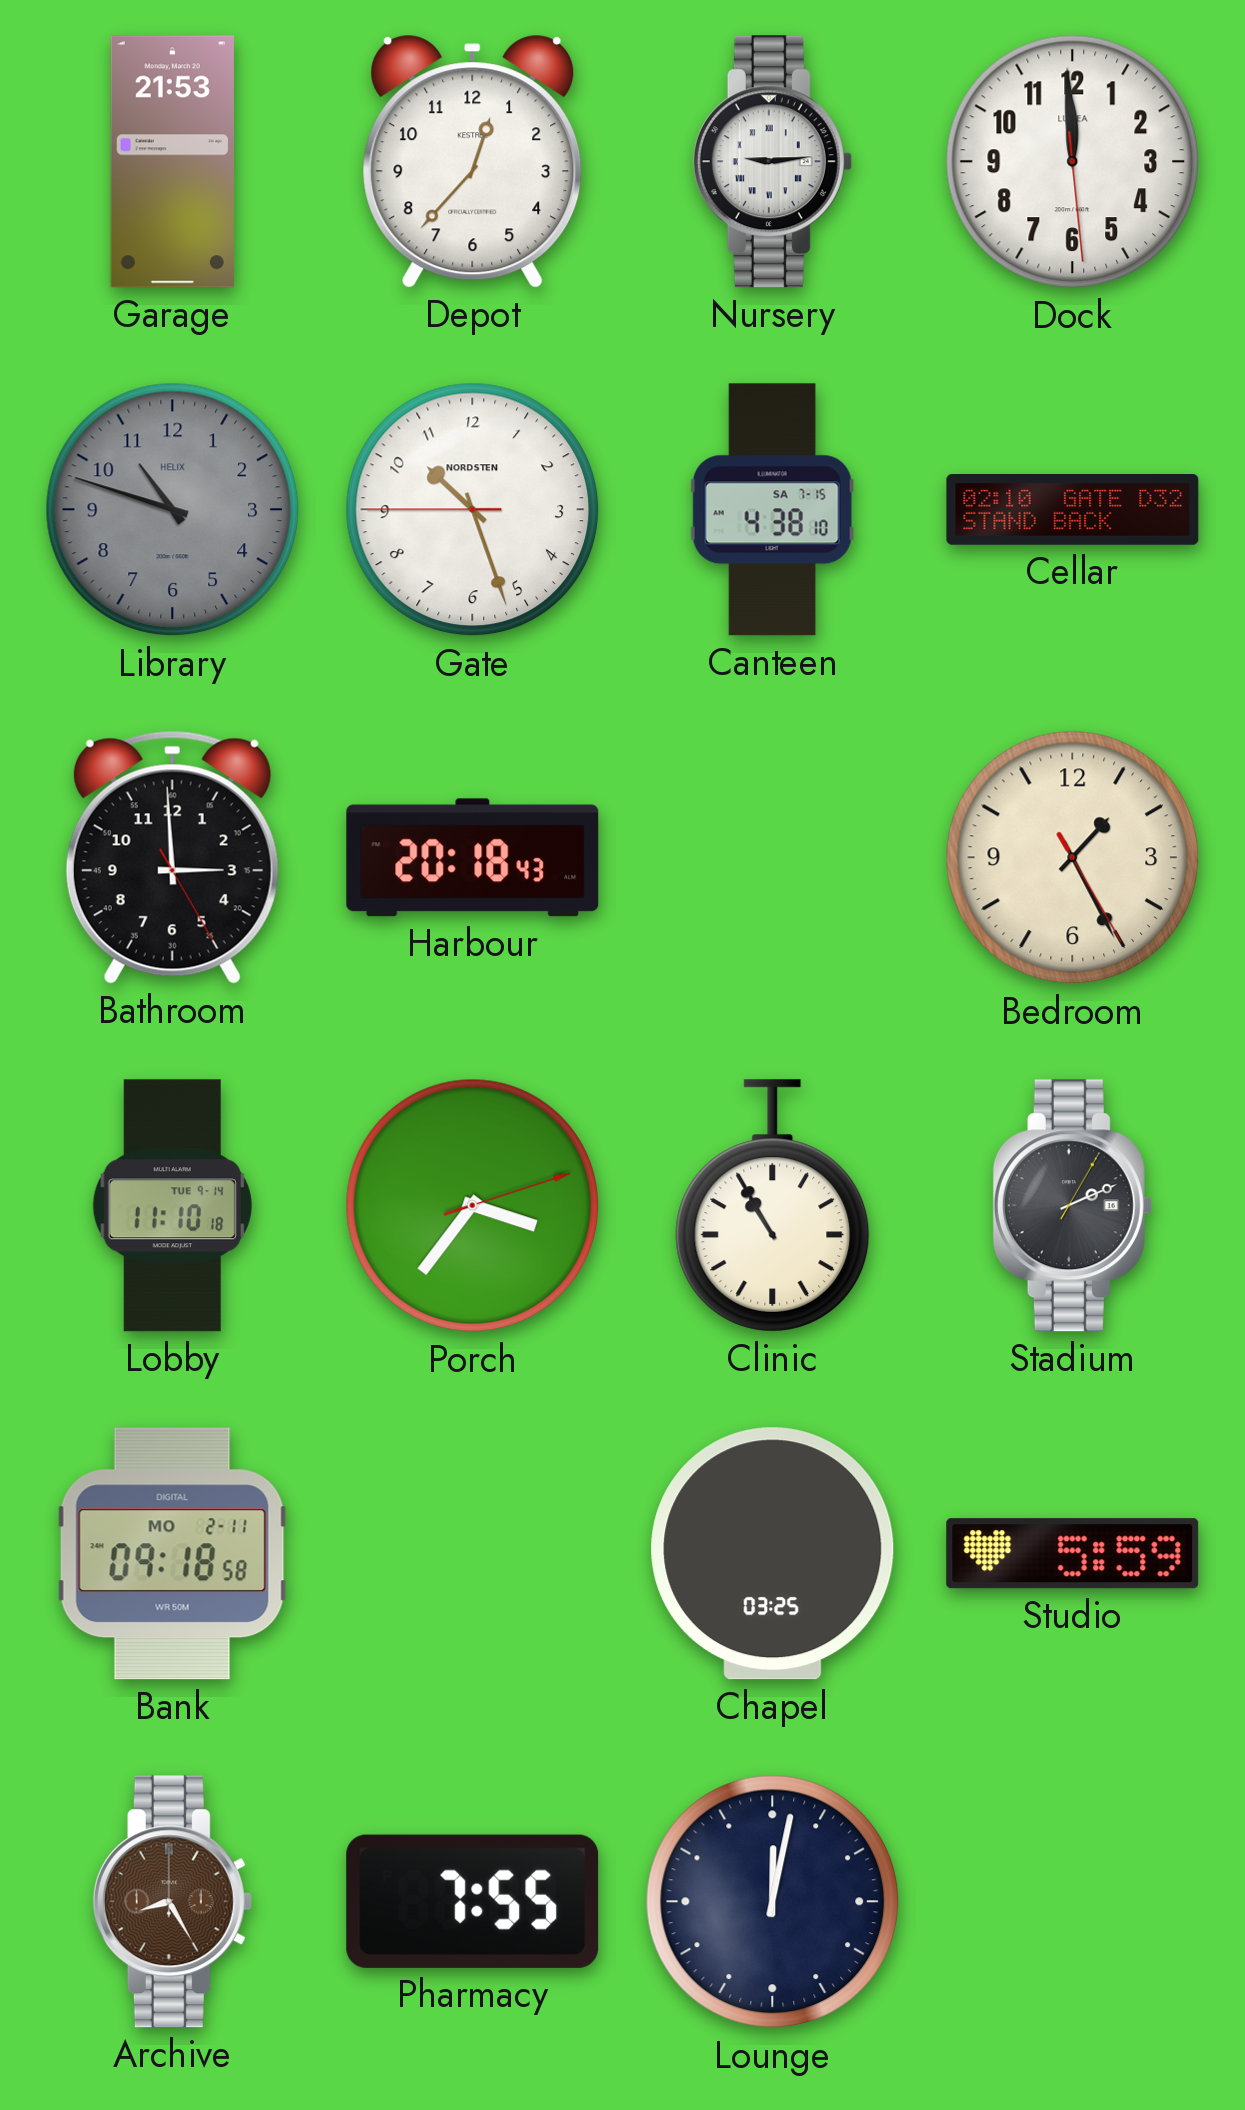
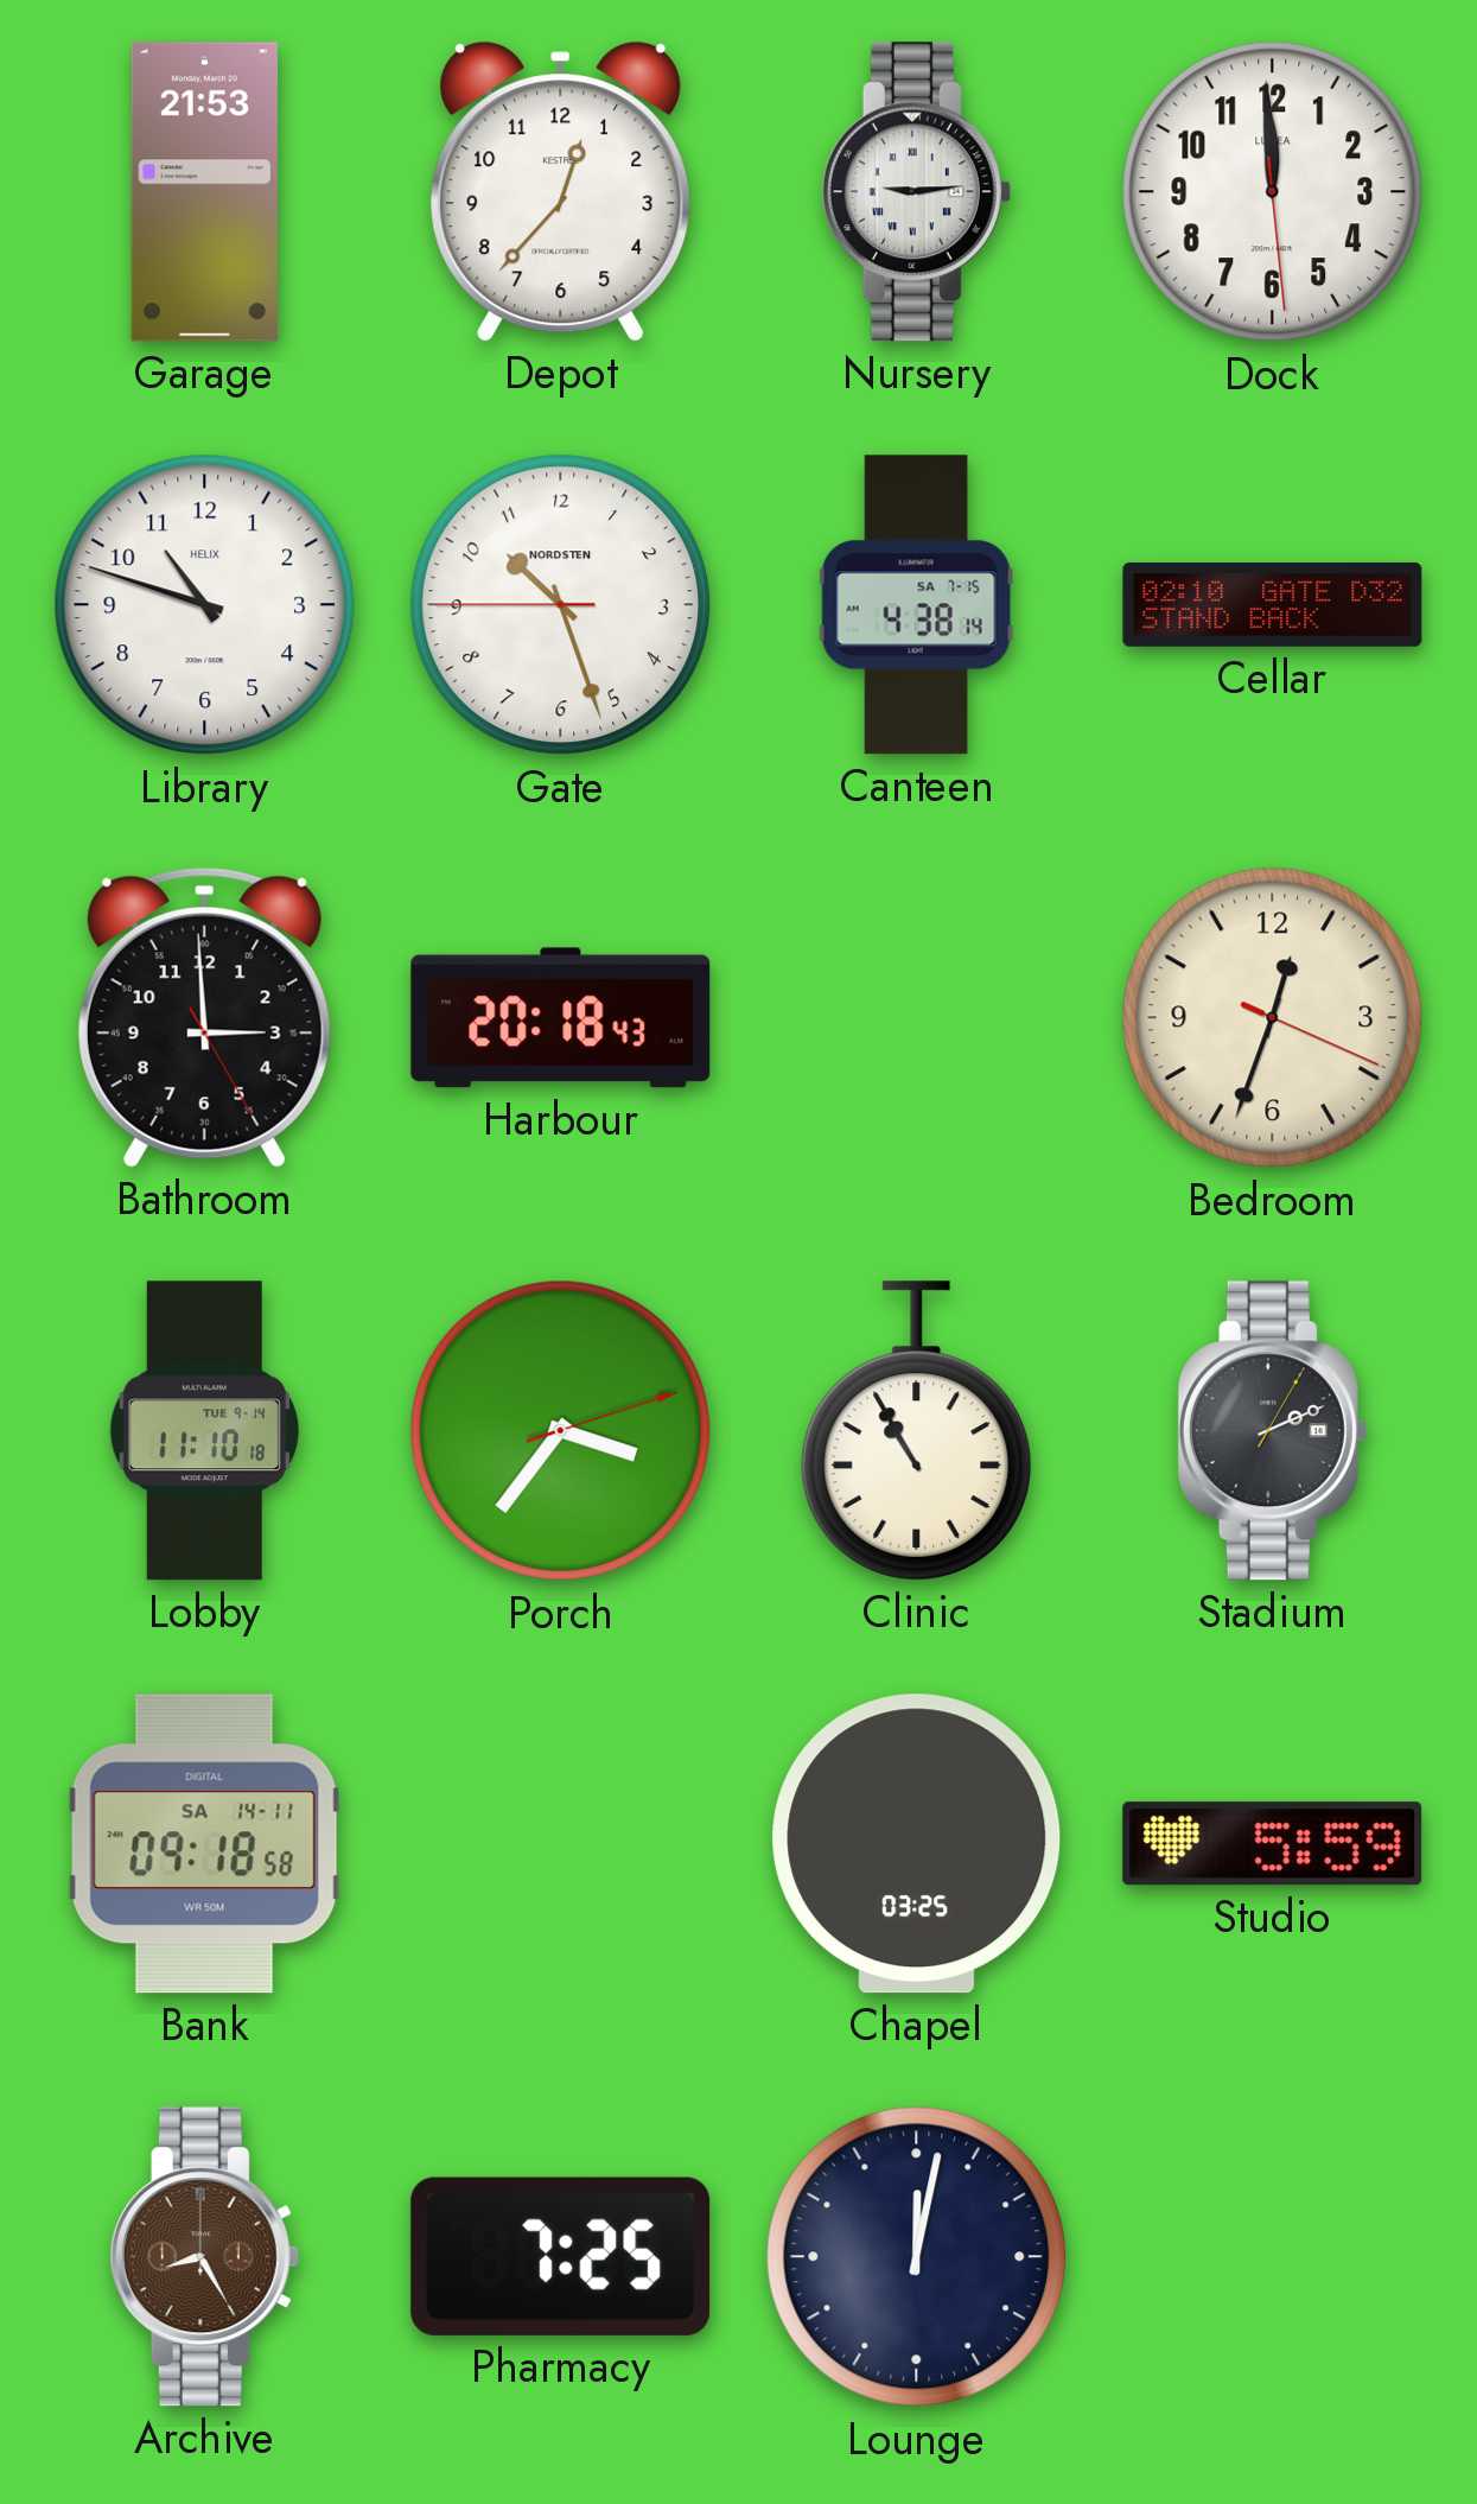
Library dial: grey -> white (205, 605)
Canteen: 4:38:10 -> 4:38:14 (916, 605)
Bedroom: 1:25 -> 12:33 (1273, 1018)
Bank date: MO 2-11 -> SA 14-11 (205, 1844)
Pharmacy: 7:55 -> 7:25 (561, 2256)
